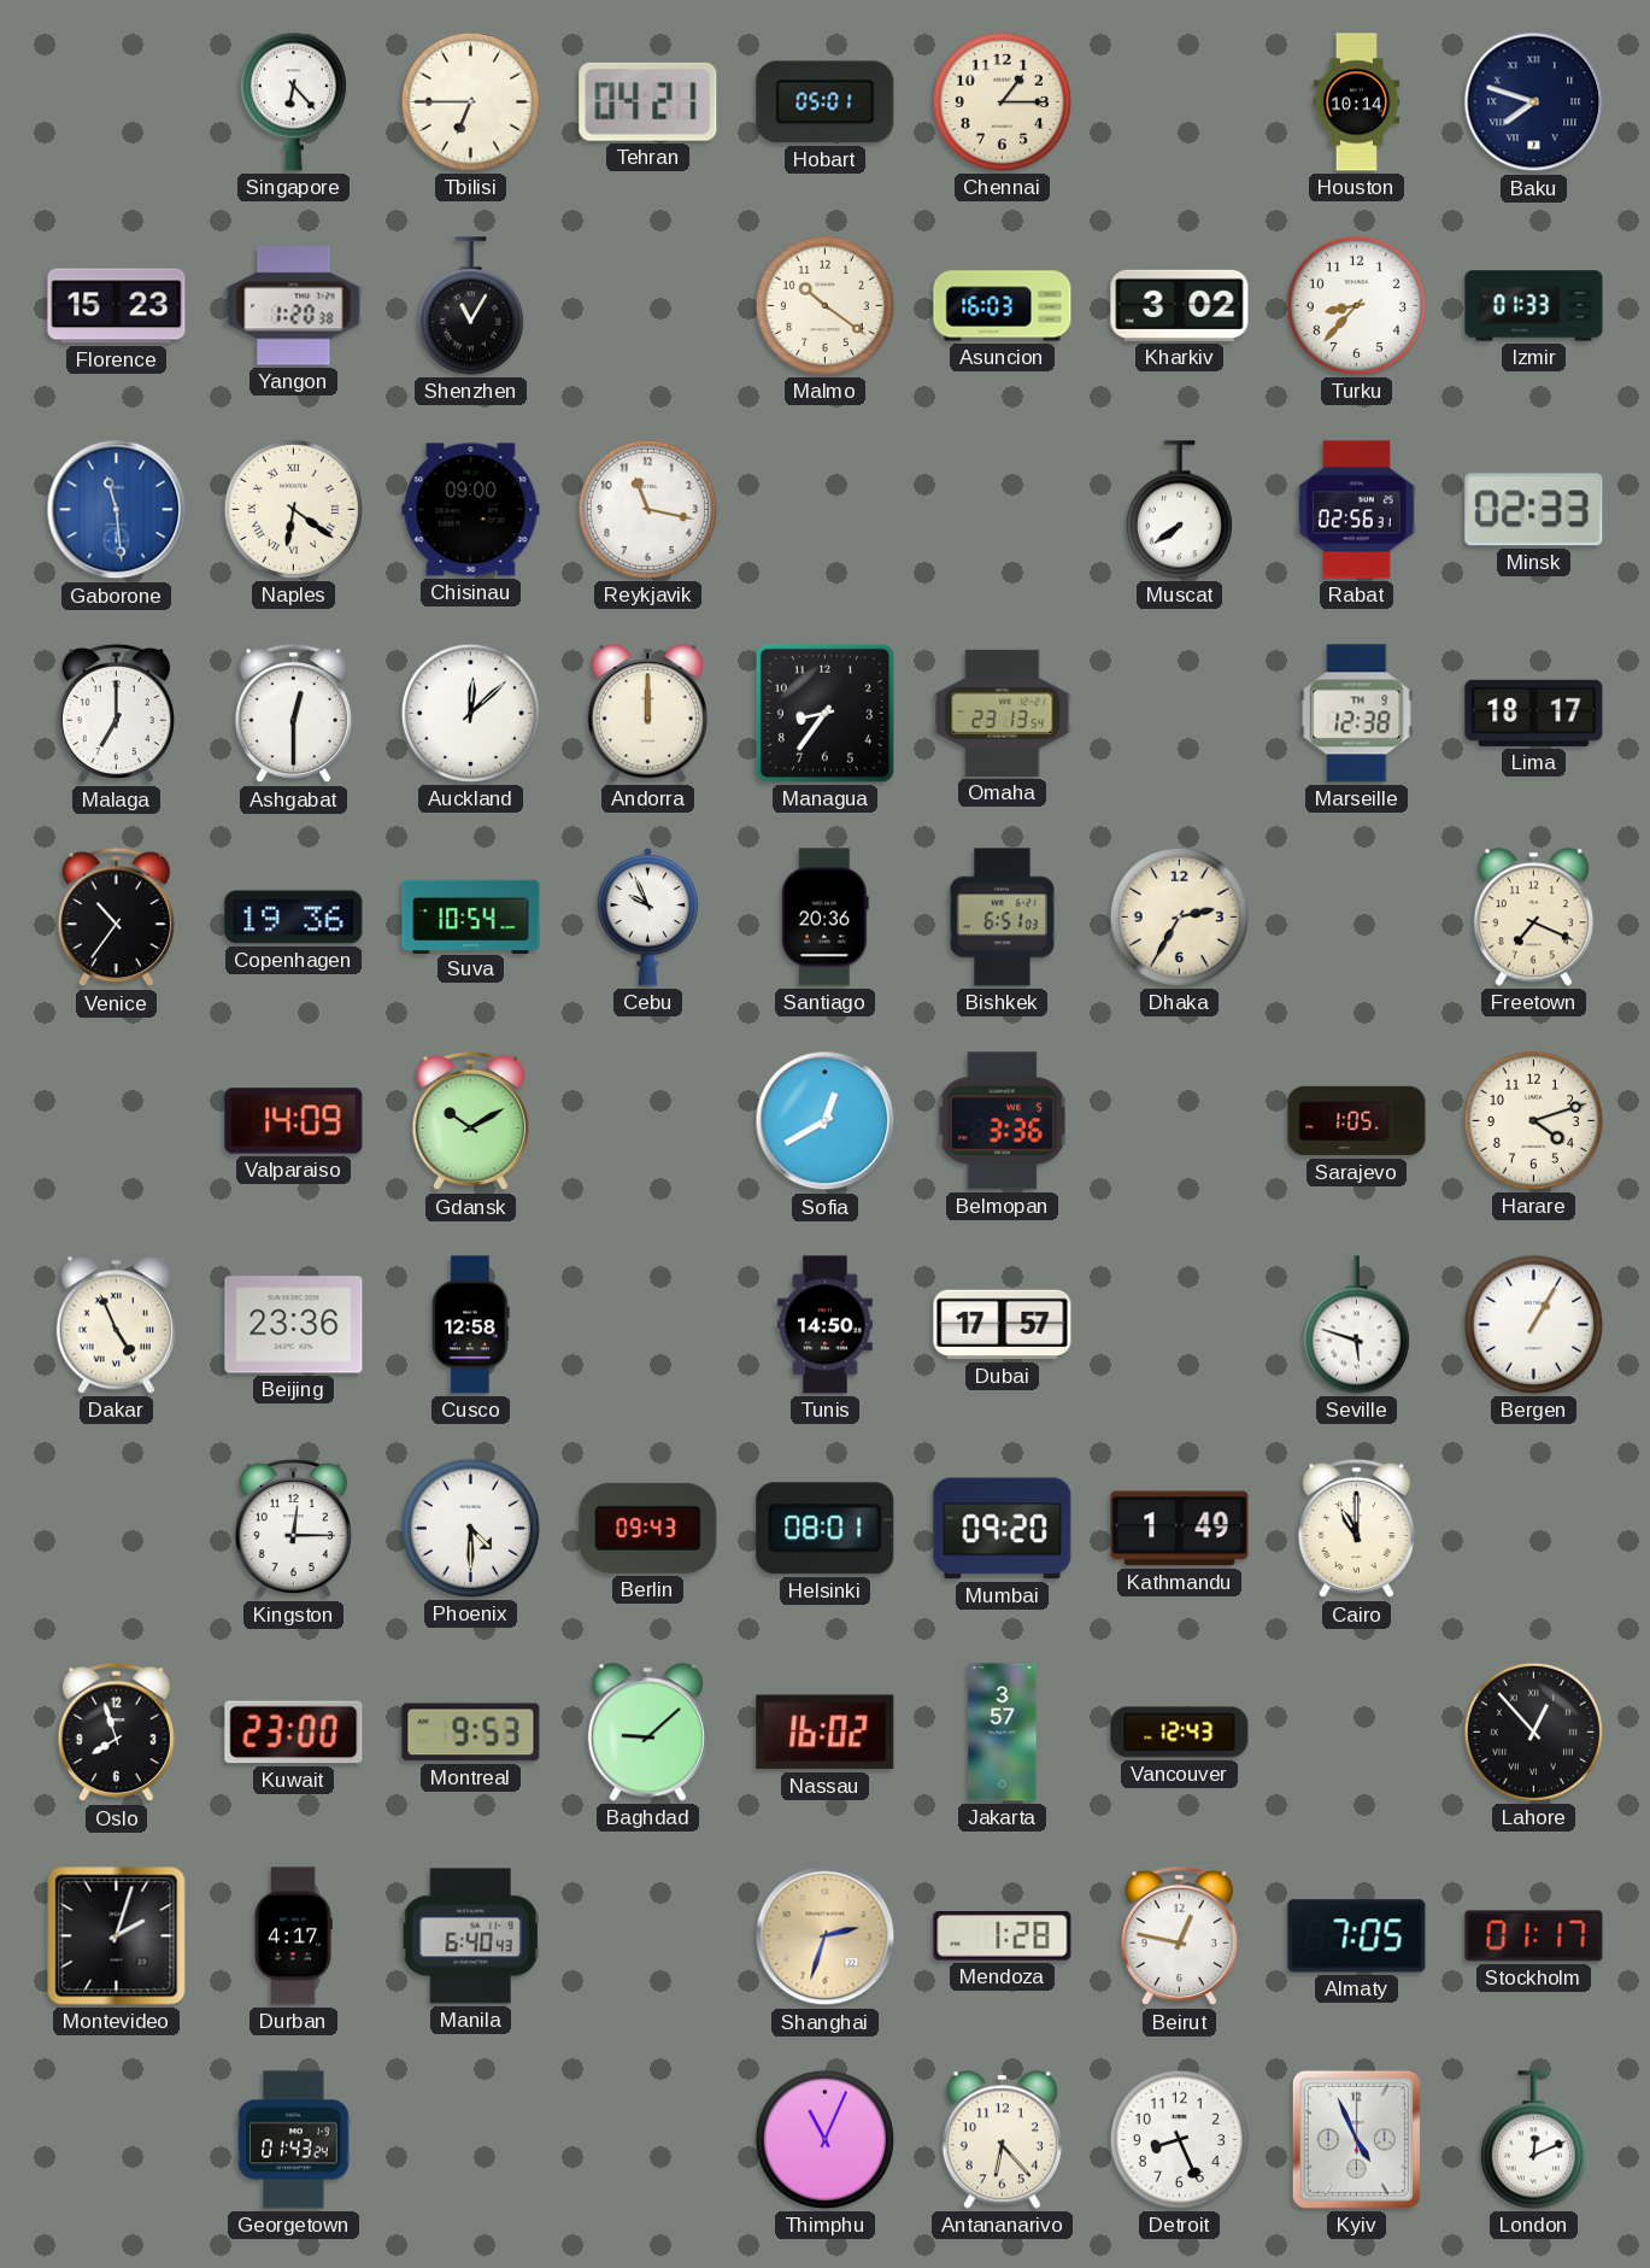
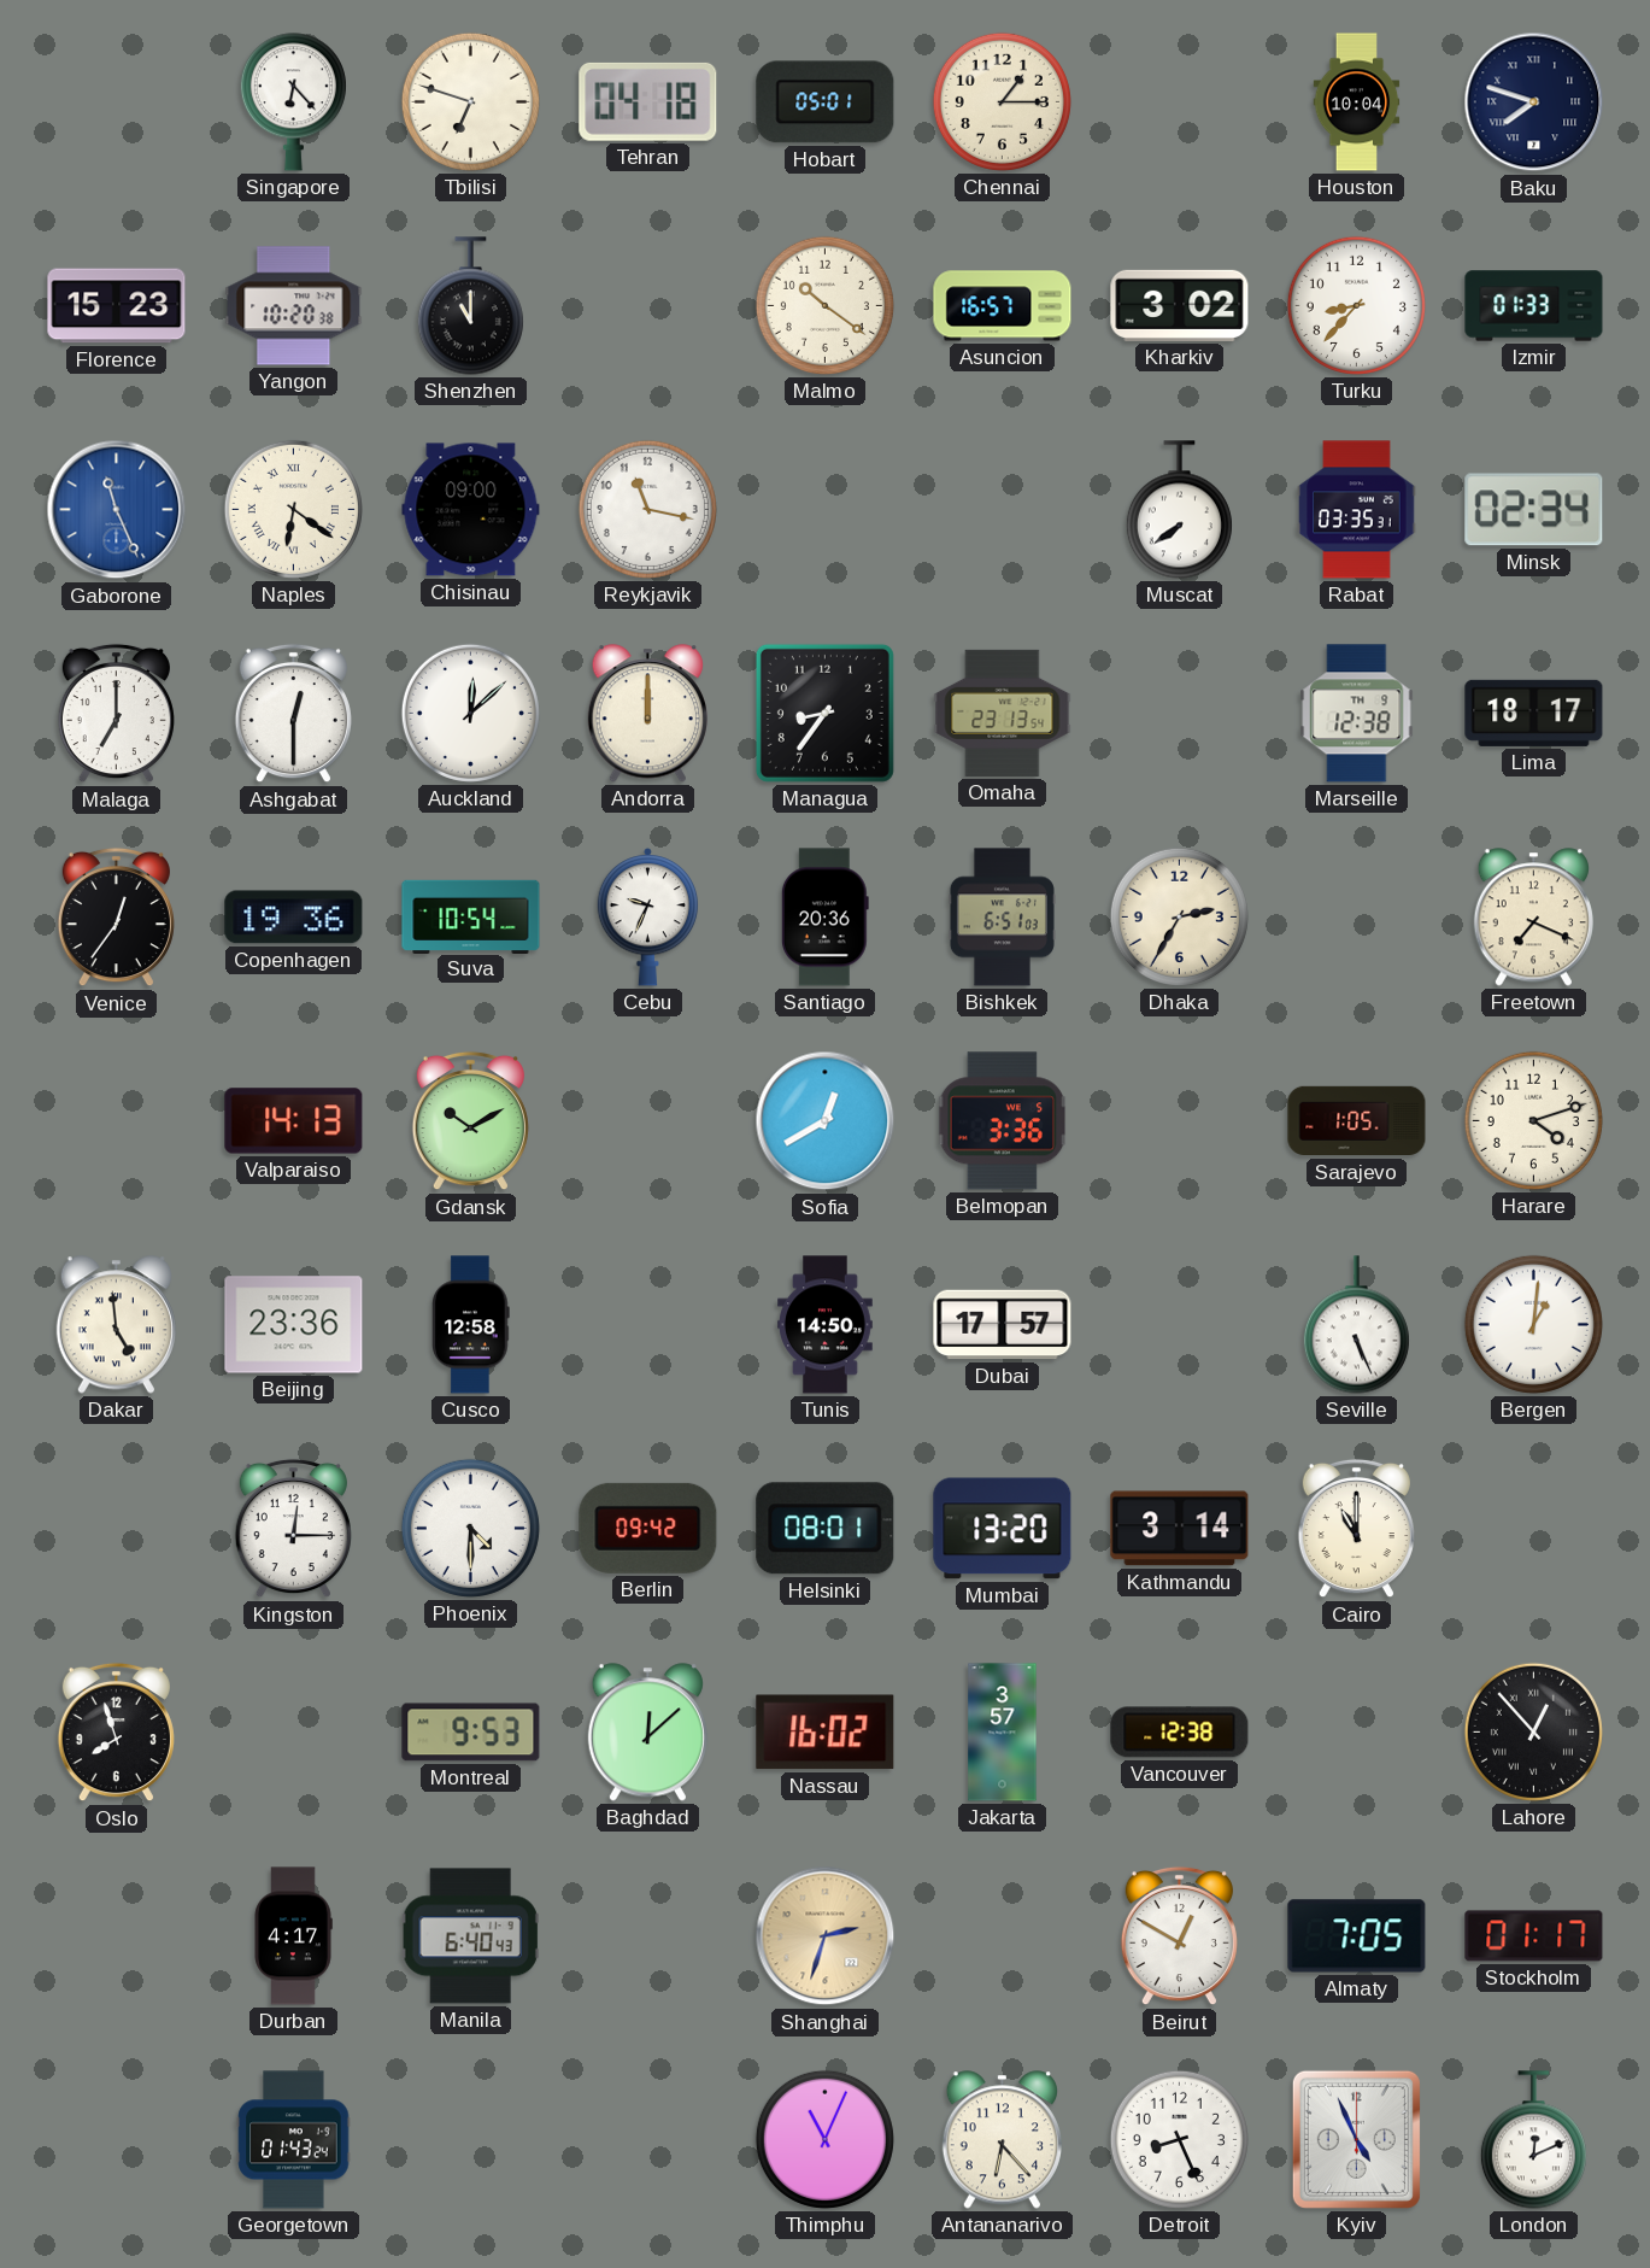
Tbilisi: 6:45 -> 6:48 (470, 101)
Tehran: 04:21 -> 04:18 (648, 101)
Houston: 10:14 -> 10:04 (1357, 102)
Yangon: 1:20 -> 10:20 (294, 306)
Shenzhen: 11:05 -> 11:00 (470, 306)
Asuncion: 16:03 -> 16:57 (1003, 306)
Gaborone: 11:29 -> 11:26 (117, 510)
Rabat: 02:56 -> 03:35 (1357, 510)
Minsk: 02:33 -> 02:34 (1534, 510)
Venice: 10:36 -> 12:36 (116, 918)
Cebu: 9:56 -> 9:34 (648, 918)
Valparaiso: 14:09 -> 14:13 (294, 1121)
Dakar: 4:56 -> 4:59 (116, 1325)
Seville: 5:48 -> 5:26 (1356, 1325)
Bergen: 1:05 -> 1:01 (1533, 1324)
Berlin: 09:43 -> 09:42 (648, 1528)
Mumbai: 09:20 -> 13:20 (1003, 1529)
Kathmandu: 1:49 -> 3:14 (1180, 1529)
Kuwait: 23:00 -> none (294, 1733)
Baghdad: 9:08 -> 12:08 (647, 1733)
Vancouver: 12:43 -> 12:38 (1180, 1733)
Montevideo: 2:03 -> none (117, 1936)
Mendoza: 1:28 -> none (1003, 1936)
Beirut: 12:47 -> 12:50 (1179, 1936)
